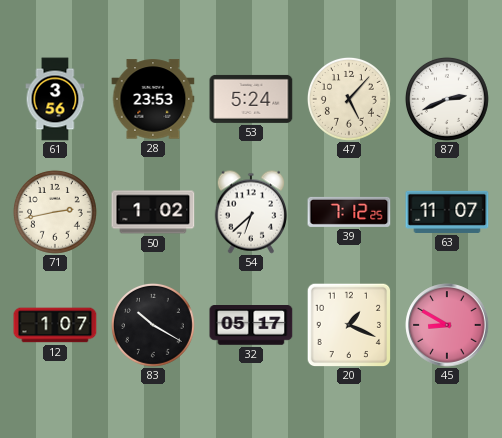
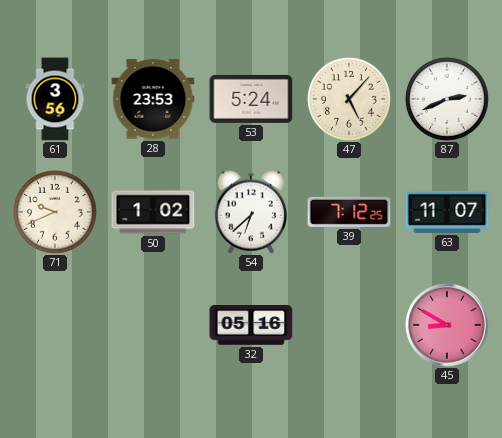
71: 2:43 -> 9:41 (55, 212)
12: 1:07 -> none (55, 325)
83: 10:20 -> none (153, 325)
32: 05:17 -> 05:16 (251, 326)
20: 1:19 -> none (348, 324)
